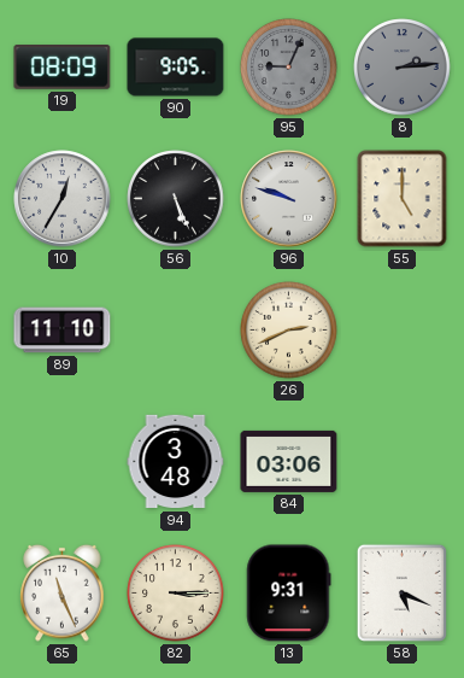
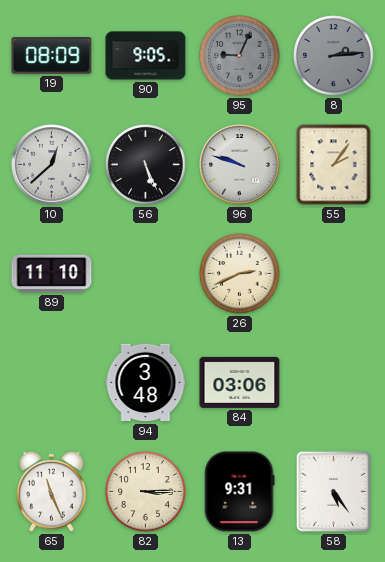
10: 12:35 -> 12:38 (52, 165)
55: 5:00 -> 2:06 (334, 165)
58: 5:19 -> 5:24 (333, 491)
